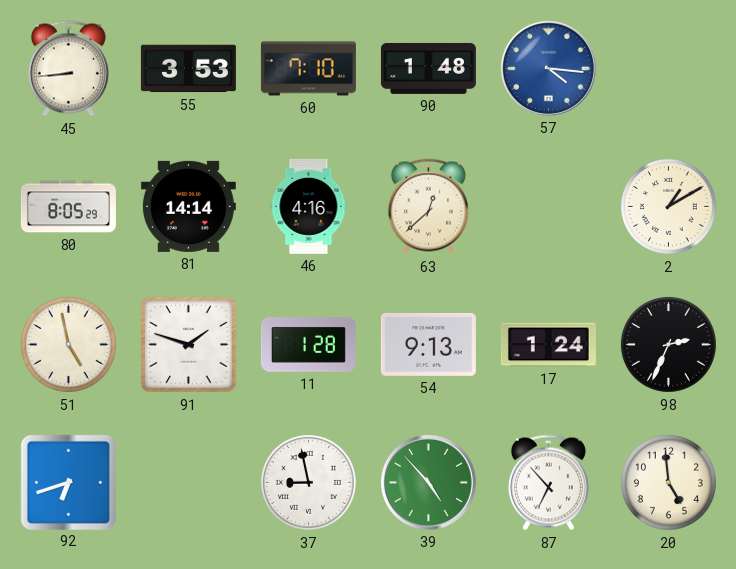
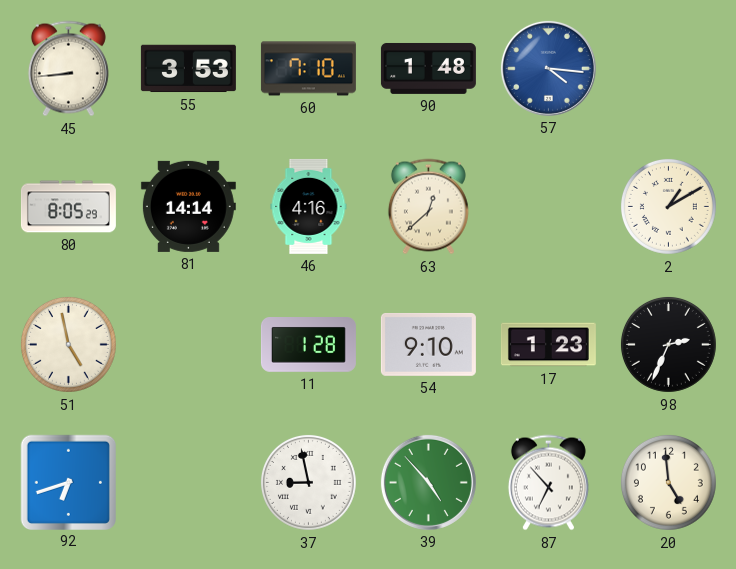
91: 1:48 -> none (189, 345)
54: 9:13 -> 9:10 (428, 344)
17: 1:24 -> 1:23 (548, 345)
